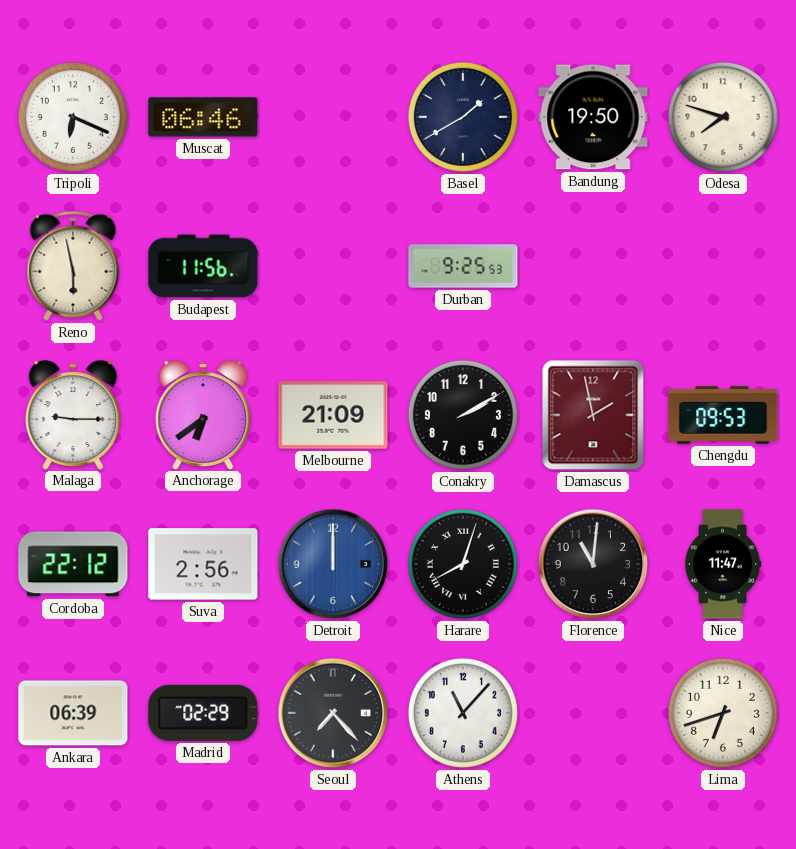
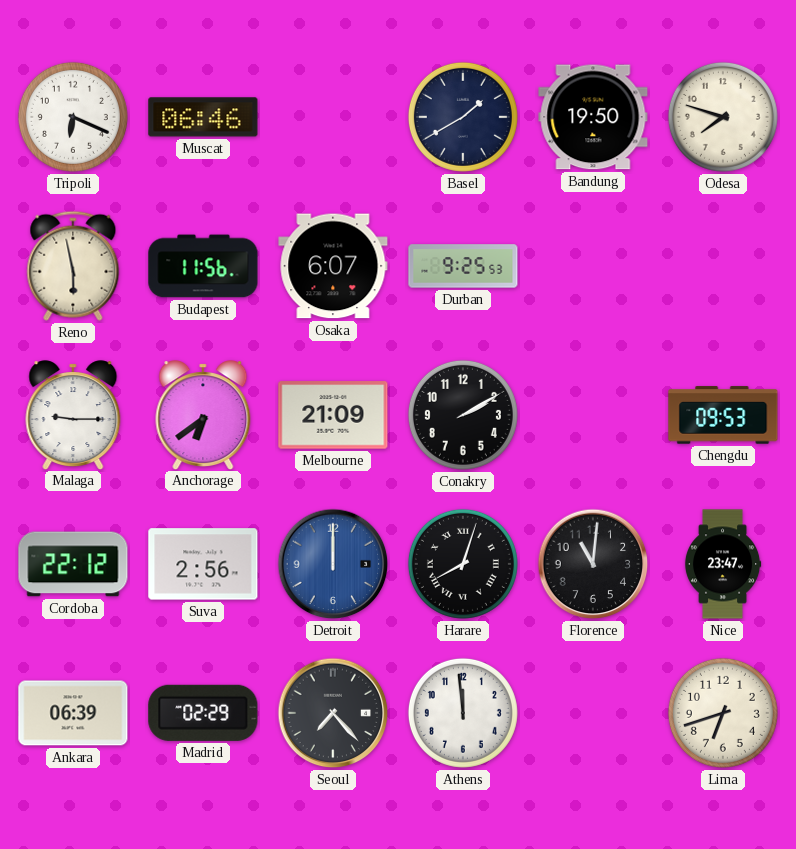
Osaka: none -> 6:07 (333, 266)
Damascus: 1:58 -> none (593, 415)
Nice: 11:47 -> 23:47 (723, 564)
Athens: 11:07 -> 11:59 (463, 713)
